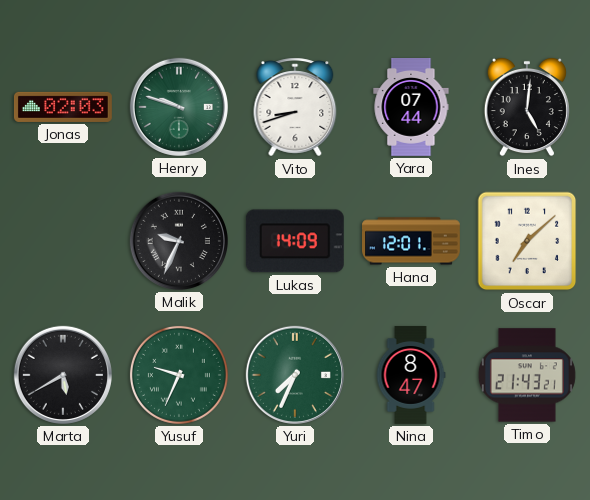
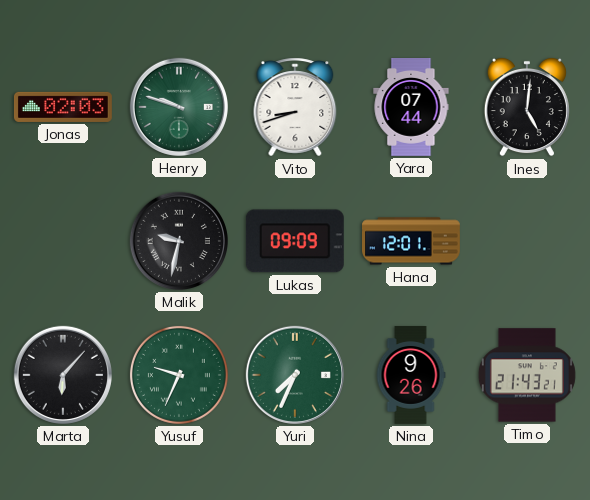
Malik: 9:34 -> 9:32 (179, 241)
Lukas: 14:09 -> 09:09 (295, 241)
Oscar: 7:08 -> none (527, 241)
Marta: 5:40 -> 6:07 (63, 375)
Nina: 8:47 -> 9:26 (411, 376)
